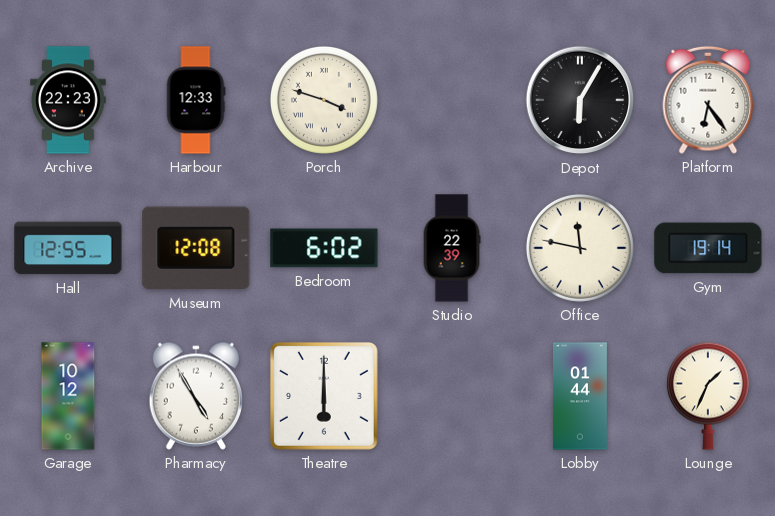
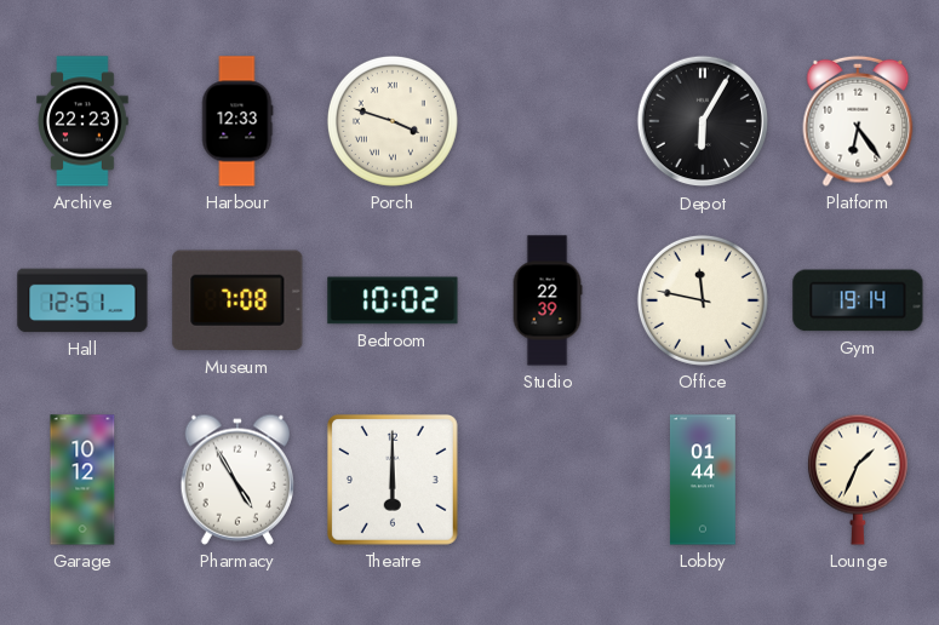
Hall: 12:55 -> 12:51 (82, 300)
Museum: 12:08 -> 7:08 (237, 300)
Bedroom: 6:02 -> 10:02 (393, 300)
